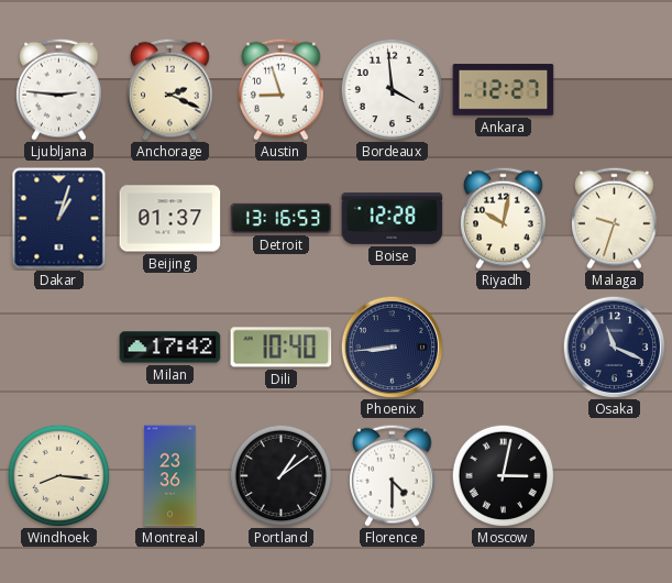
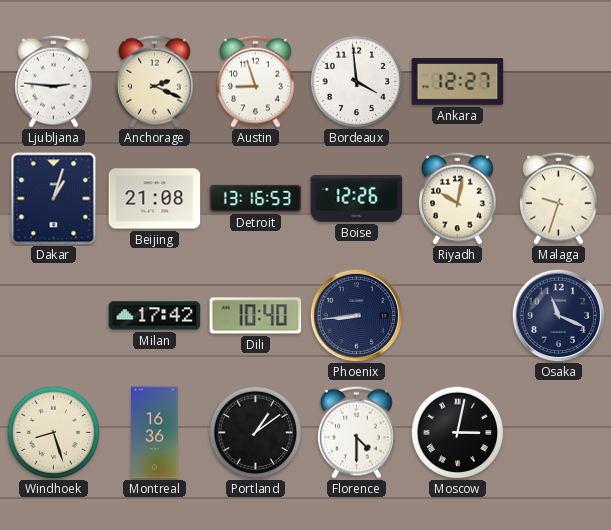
Beijing: 01:37 -> 21:08 (155, 199)
Boise: 12:28 -> 12:26 (357, 198)
Windhoek: 8:16 -> 8:27 (53, 432)
Montreal: 23:36 -> 16:36 (155, 433)
